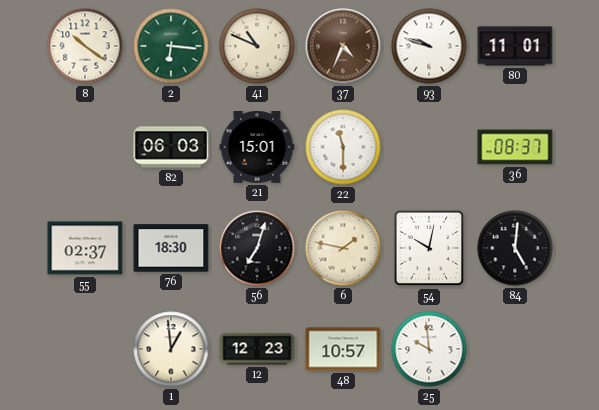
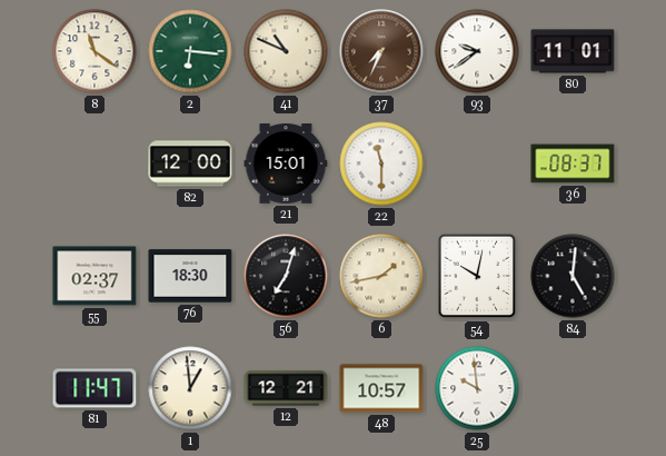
8: 10:21 -> 11:21 (95, 51)
37: 4:34 -> 7:34 (381, 51)
93: 9:48 -> 9:39 (477, 51)
82: 06:03 -> 12:00 (190, 163)
6: 1:47 -> 1:43 (381, 276)
81: none -> 11:47 (95, 388)
12: 12:23 -> 12:21 (286, 388)
